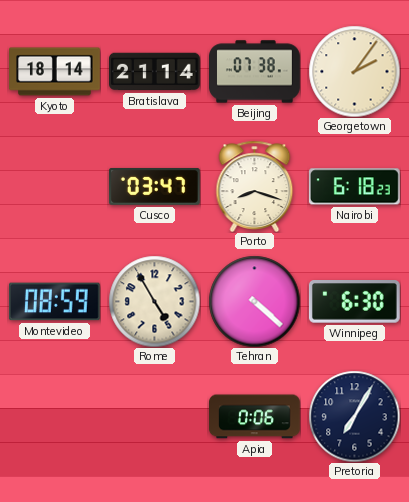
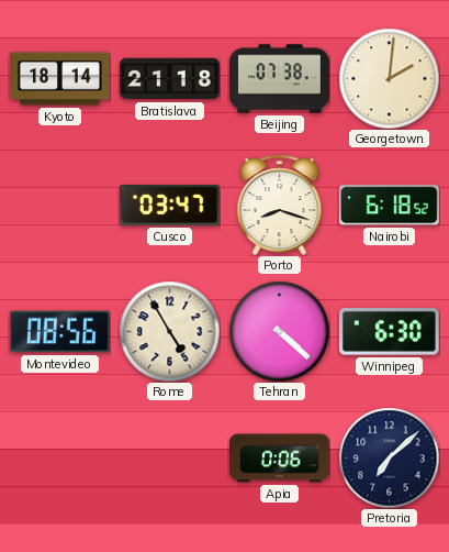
Bratislava: 21:14 -> 21:18 (170, 79)
Georgetown: 2:06 -> 2:01 (389, 78)
Nairobi: 6:18:23 -> 6:18:52 (389, 206)
Montevideo: 08:59 -> 08:56 (59, 332)
Pretoria: 7:05 -> 7:08 (389, 457)
